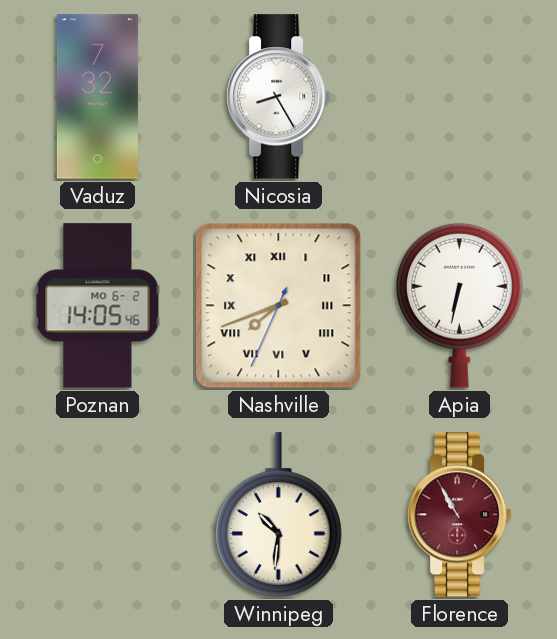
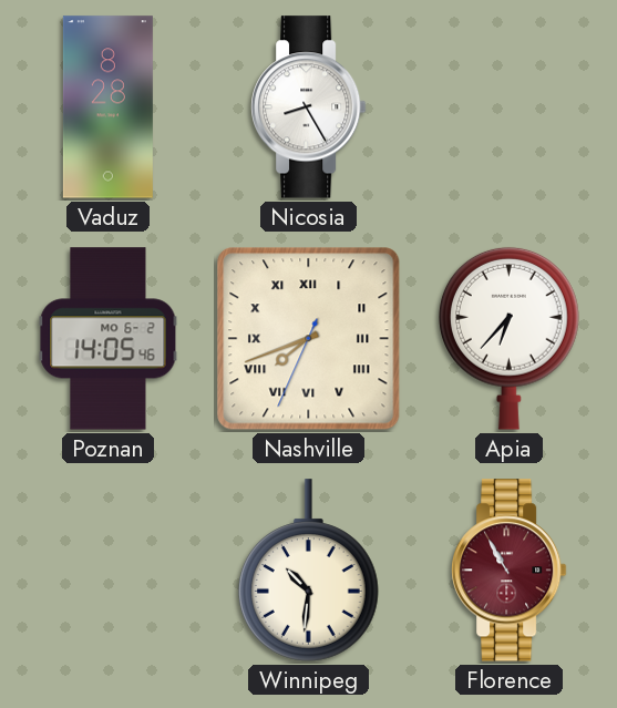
Vaduz: 7:32 -> 8:28 (107, 107)
Apia: 6:32 -> 6:37 (510, 338)
